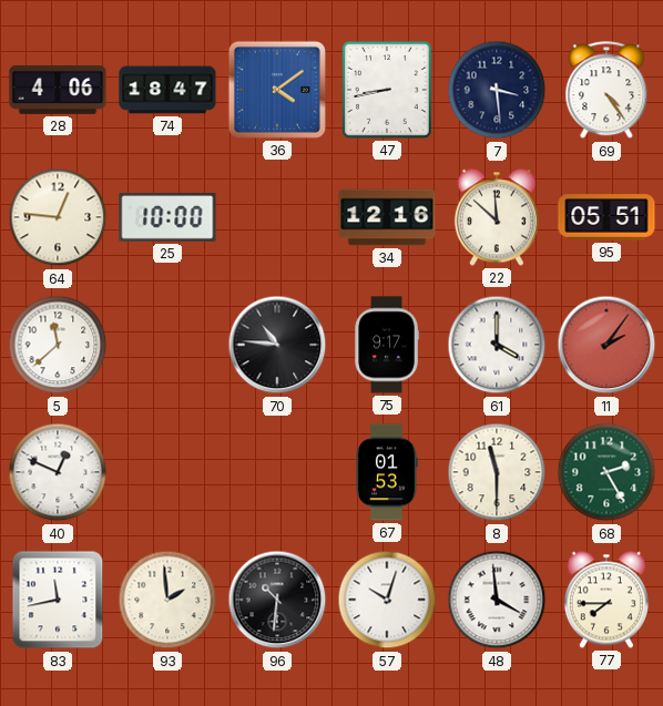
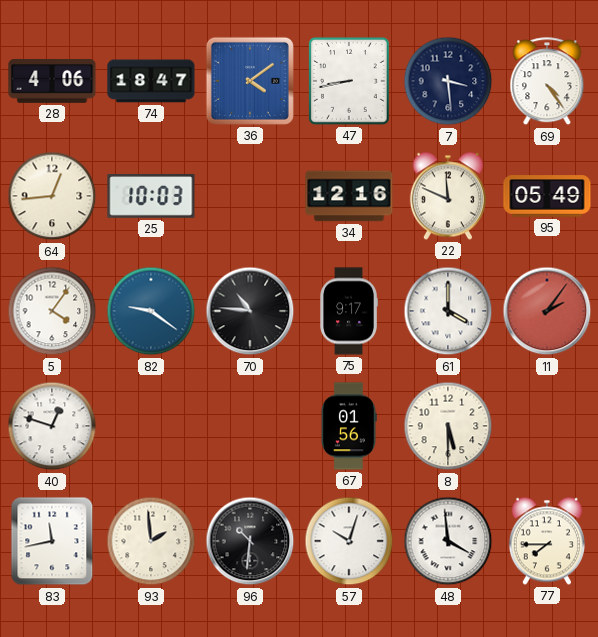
64: 12:46 -> 12:44 (52, 196)
25: 10:00 -> 10:03 (151, 197)
22: 11:52 -> 11:49 (448, 196)
95: 05:51 -> 05:49 (547, 196)
5: 11:38 -> 4:06 (52, 311)
82: none -> 9:21 (151, 311)
40: 12:49 -> 12:48 (52, 426)
67: 01:53 -> 01:56 (349, 426)
8: 11:30 -> 5:30 (448, 426)
68: 2:25 -> none (606, 472)
